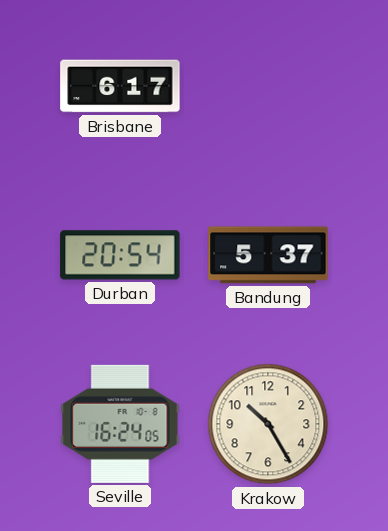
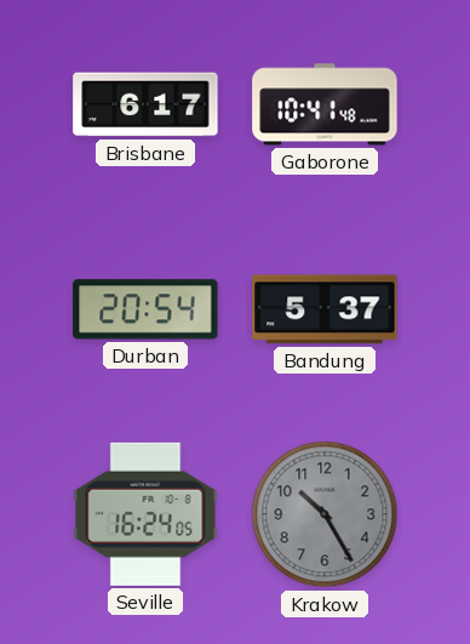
Gaborone: none -> 10:41 (325, 104)
Krakow dial: cream -> grey (325, 514)
